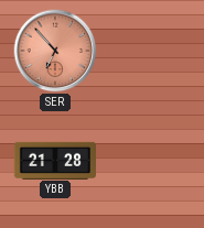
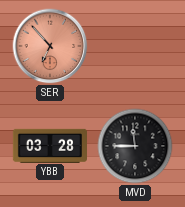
YBB: 21:28 -> 03:28 (49, 145)
MVD: none -> 11:45 (135, 146)
